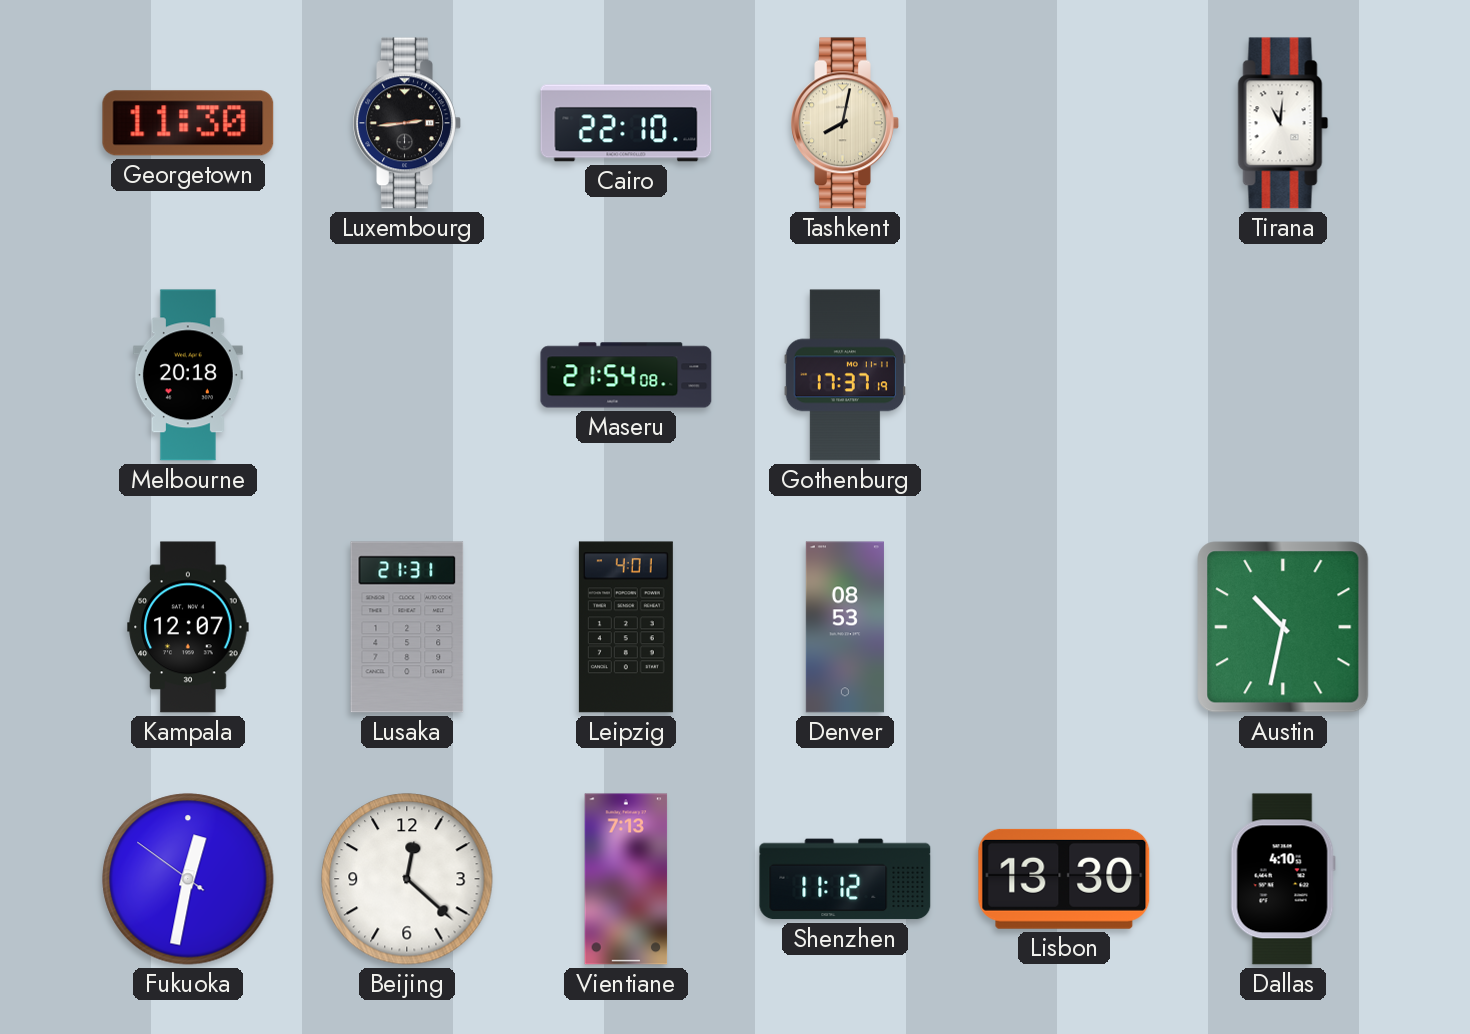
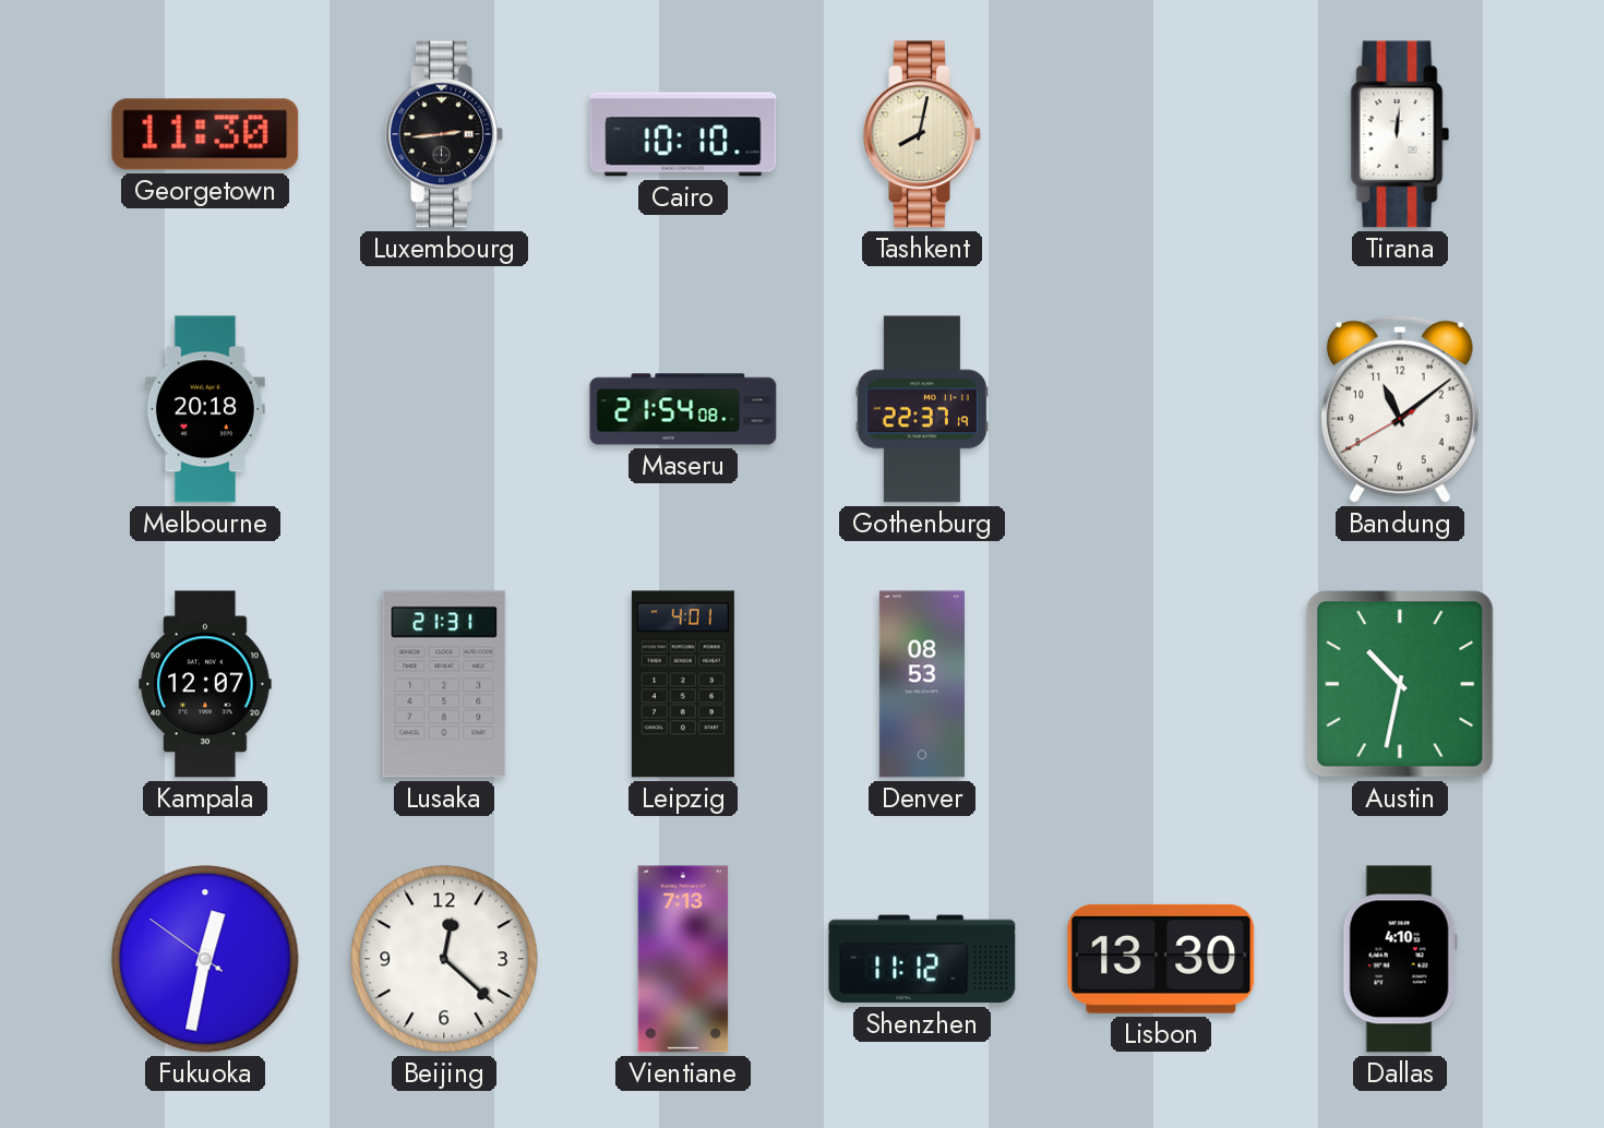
Cairo: 22:10 -> 10:10 (683, 134)
Tirana: 11:01 -> 12:01 (1400, 134)
Gothenburg: 17:37 -> 22:37 (921, 409)
Bandung: none -> 11:08 (1400, 409)
